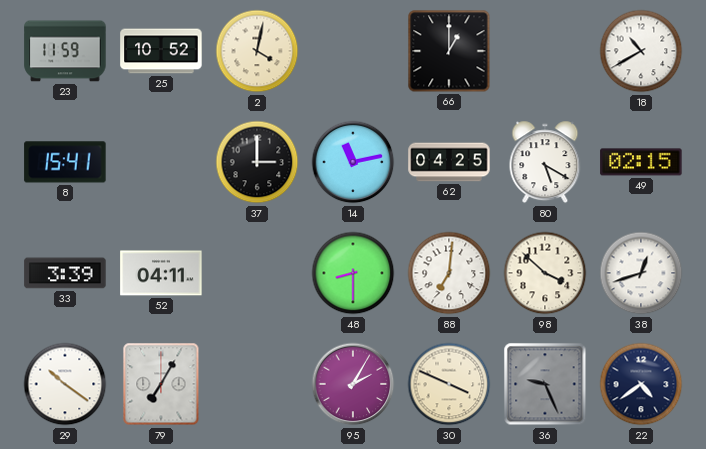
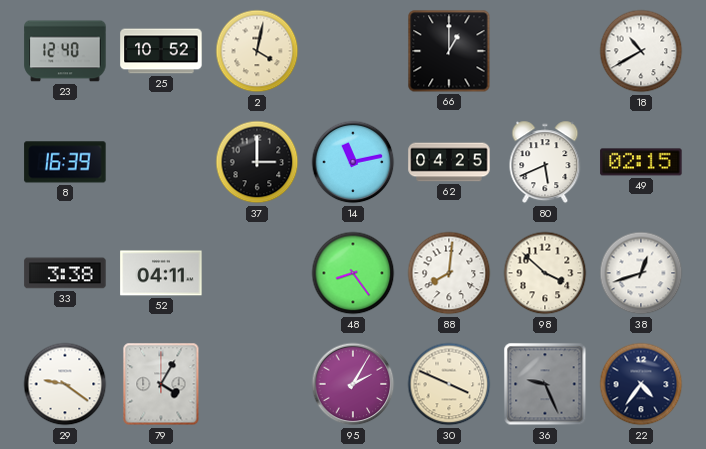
23: 11:59 -> 12:40 (65, 51)
8: 15:41 -> 16:39 (65, 162)
80: 5:20 -> 5:41 (545, 162)
33: 3:39 -> 3:38 (65, 273)
48: 8:30 -> 8:24 (353, 273)
88: 7:01 -> 8:01 (449, 273)
29: 10:21 -> 9:21 (65, 384)
79: 7:05 -> 4:05 (161, 384)
22: 4:39 -> 4:36 (641, 384)
